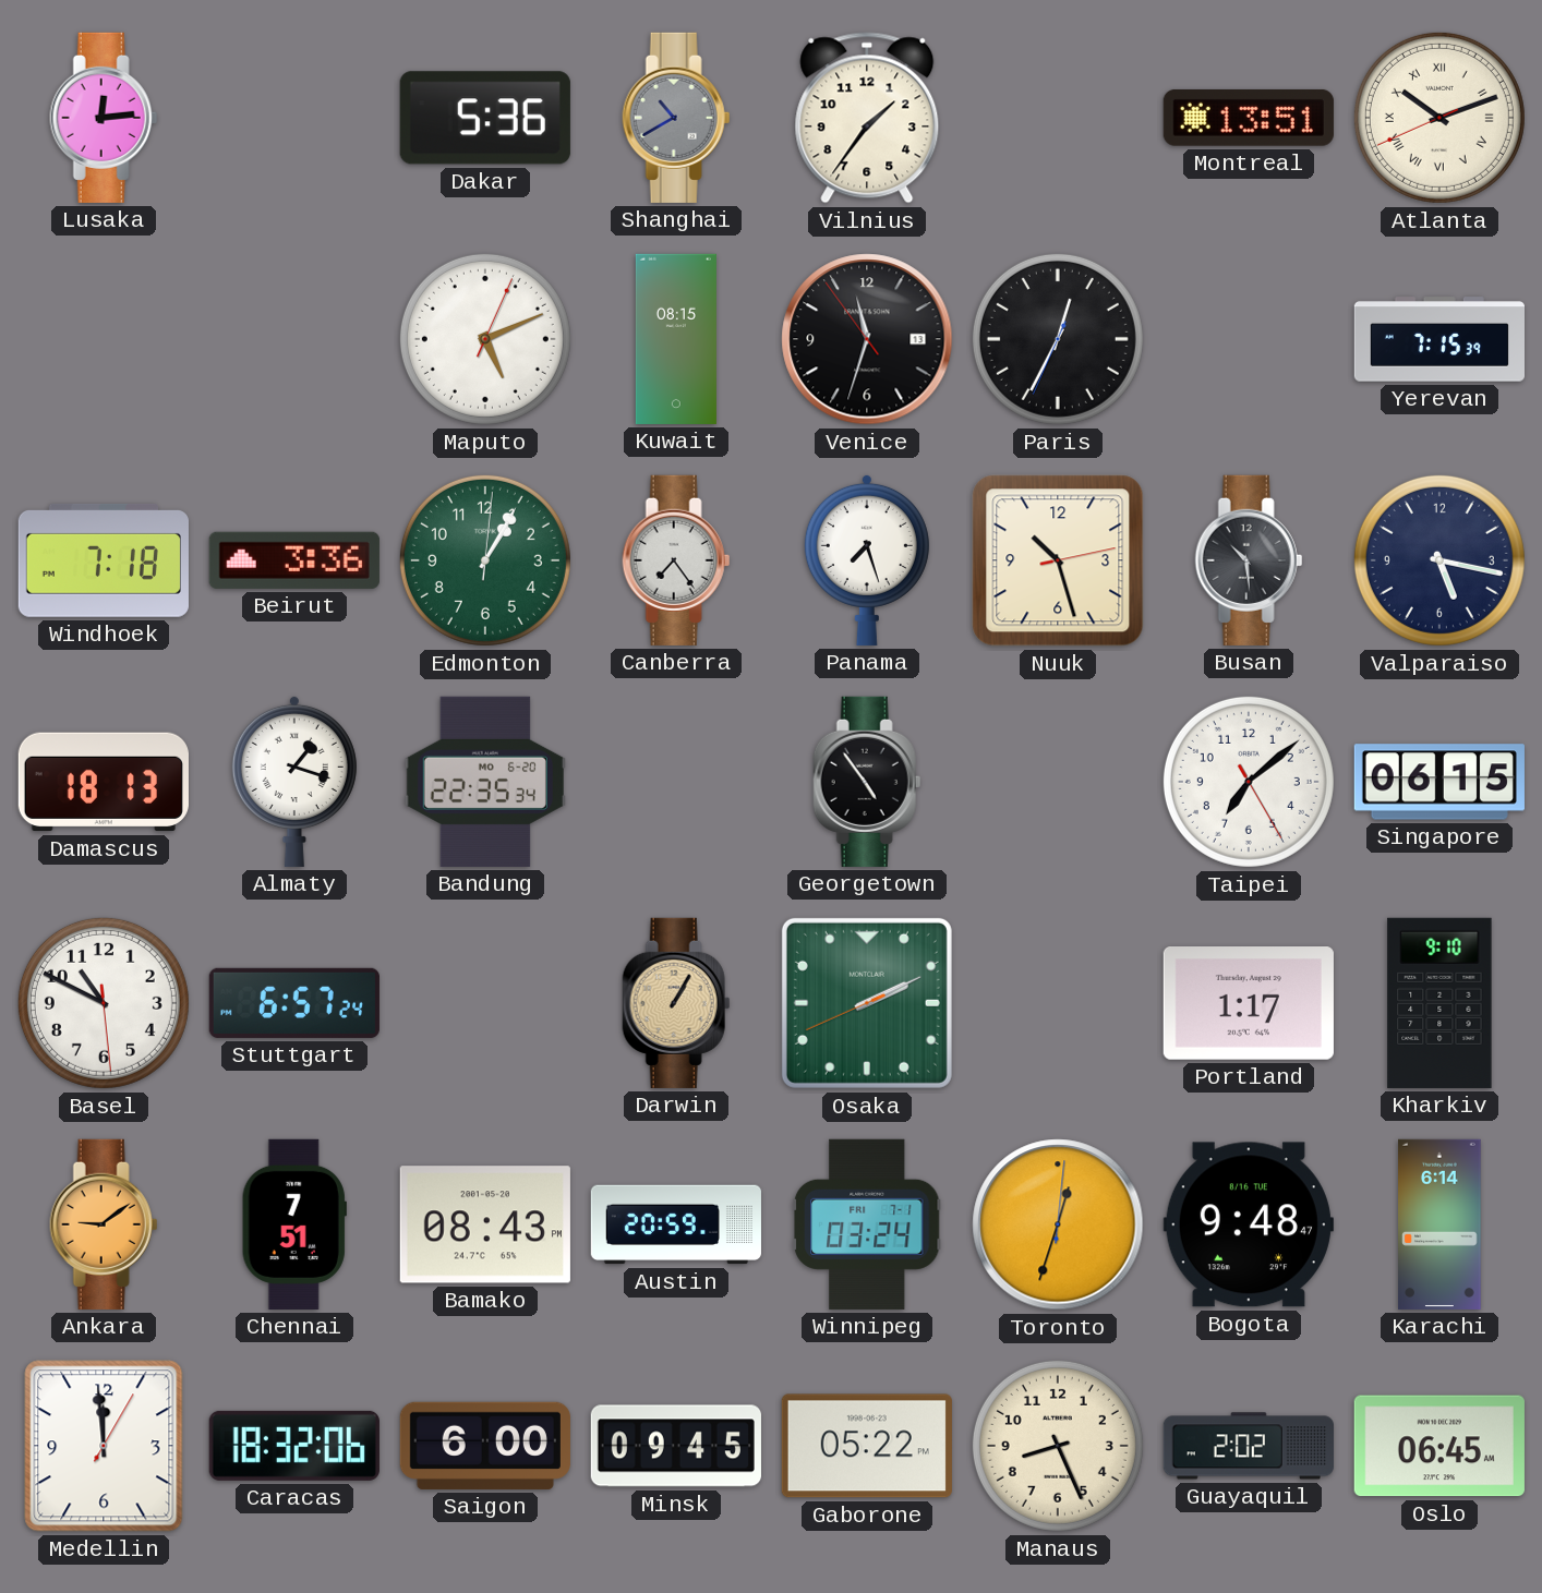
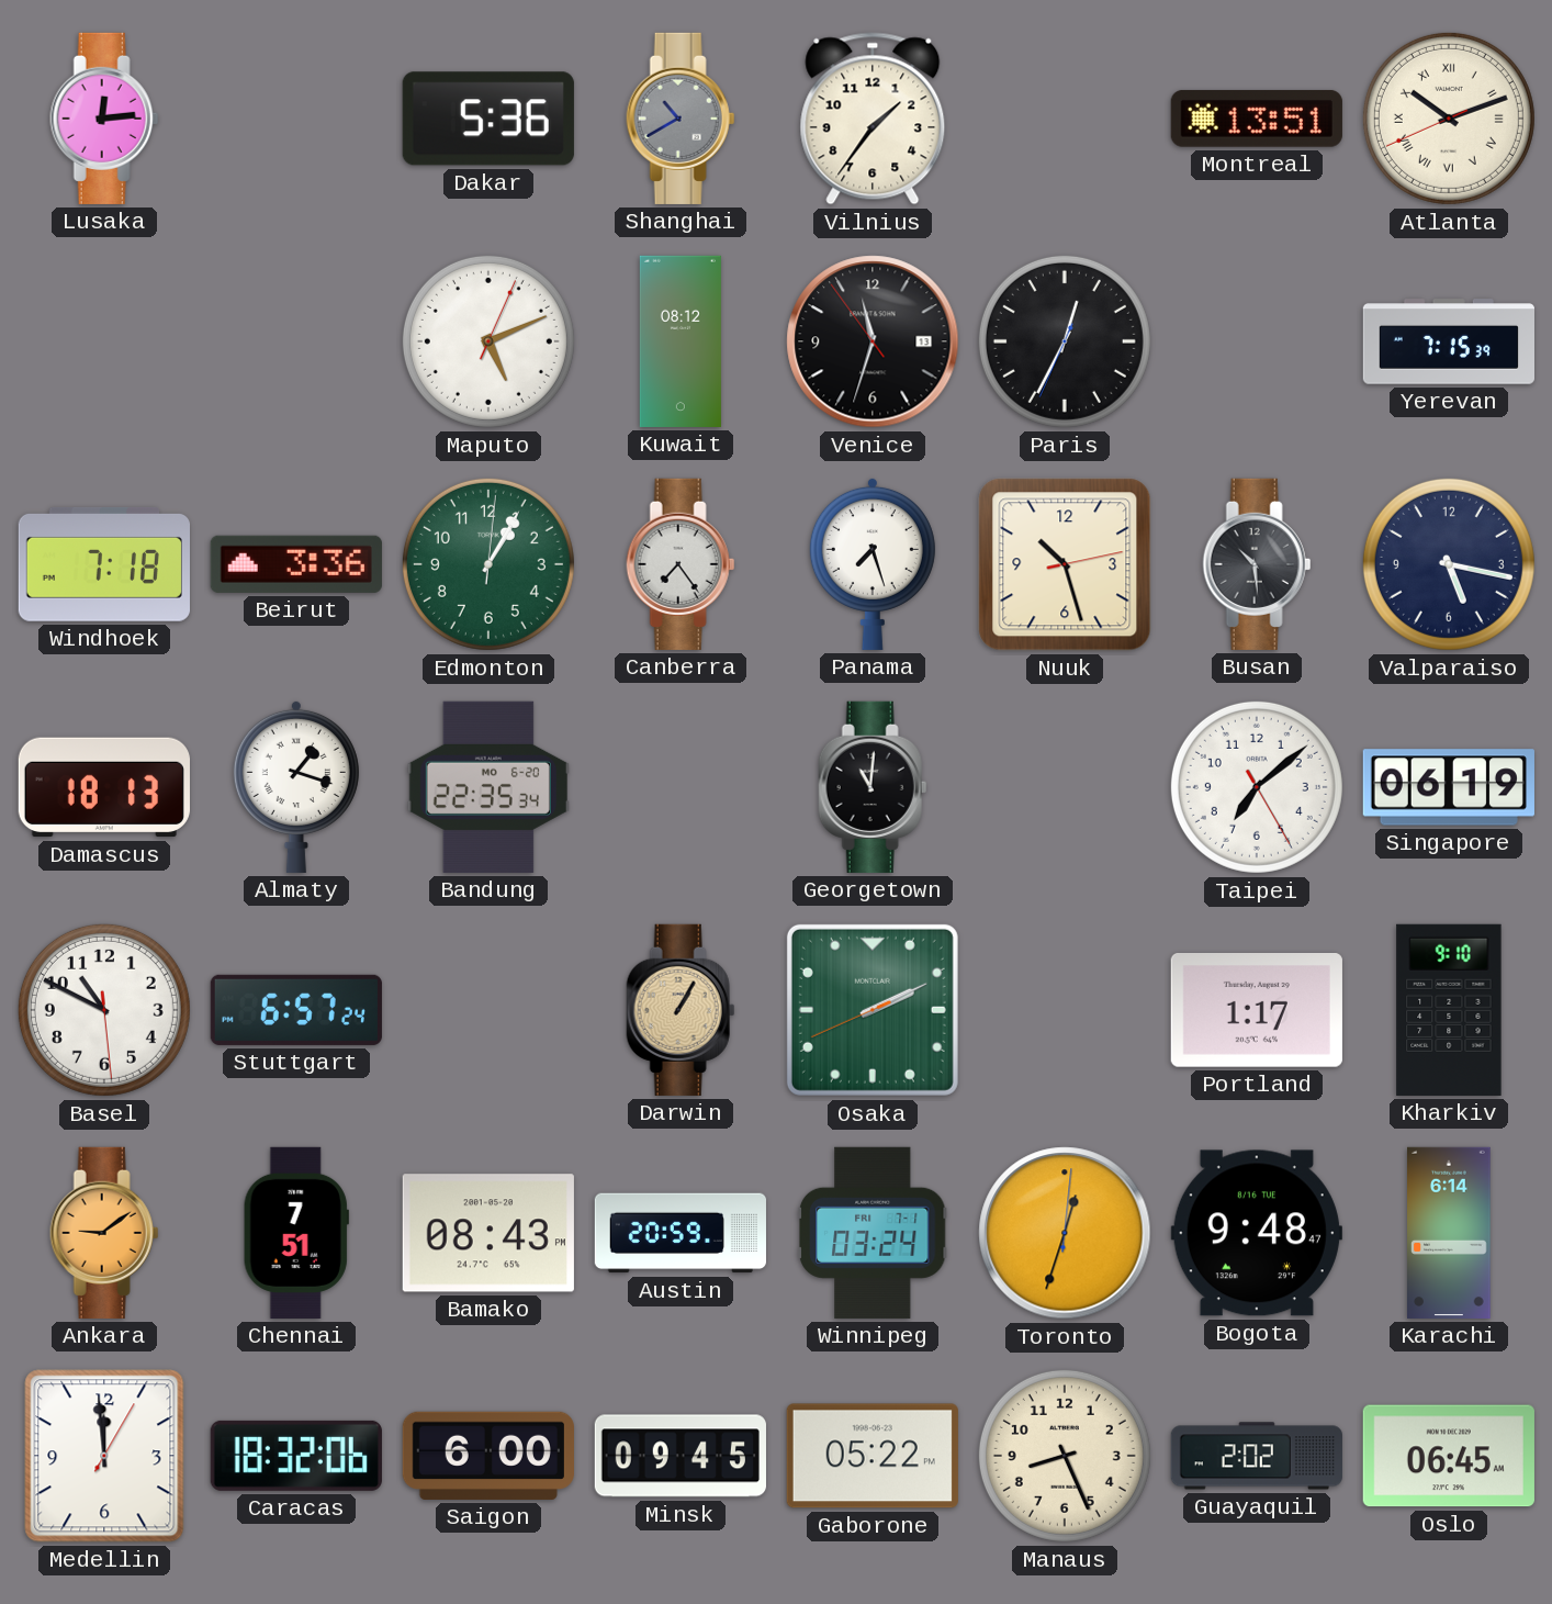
Kuwait: 08:15 -> 08:12 (681, 341)
Georgetown: 4:54 -> 11:01 (873, 787)
Singapore: 06:15 -> 06:19 (1449, 787)
